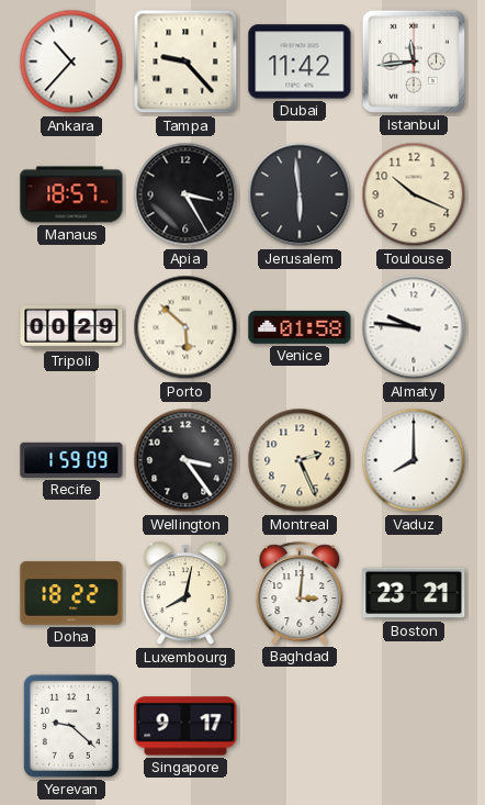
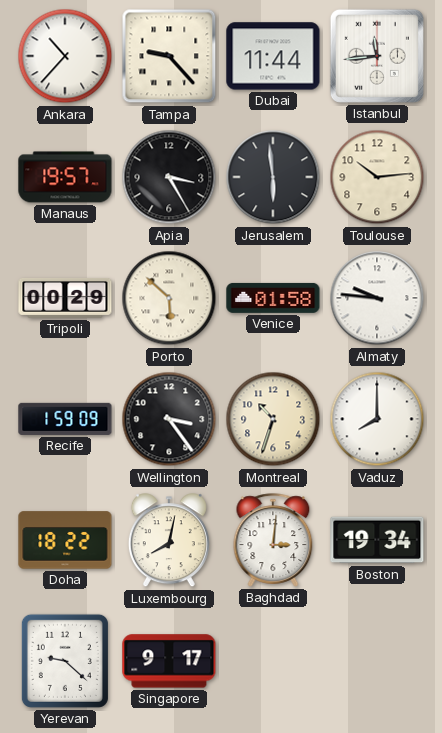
Dubai: 11:42 -> 11:44 (273, 56)
Manaus: 18:57 -> 19:57 (65, 177)
Toulouse: 10:19 -> 10:14 (377, 177)
Montreal: 2:26 -> 10:33 (273, 419)
Boston: 23:21 -> 19:34 (377, 540)
